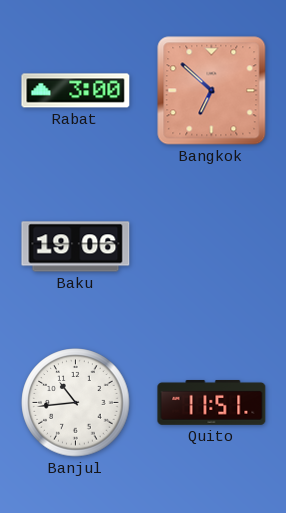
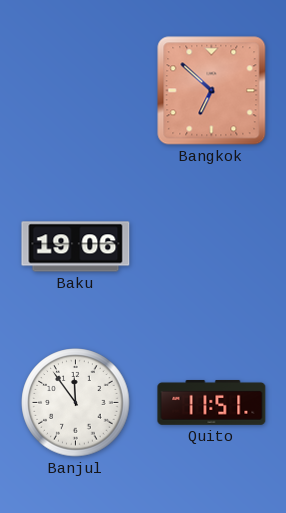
Rabat: 3:00 -> none (76, 91)
Banjul: 10:44 -> 11:54 (76, 403)
